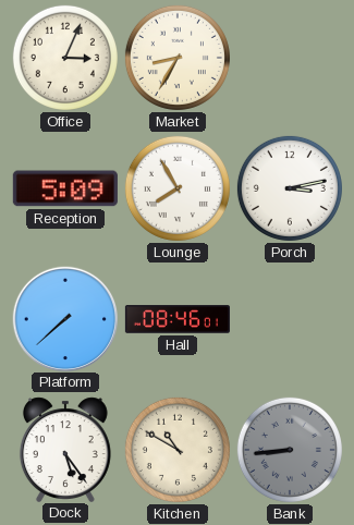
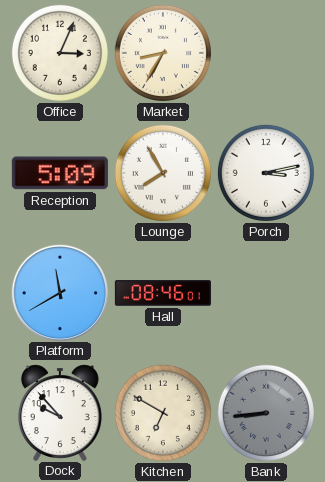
Platform: 7:38 -> 11:40 (59, 292)
Dock: 5:24 -> 9:53 (60, 412)
Kitchen: 10:50 -> 6:50 (163, 413)
